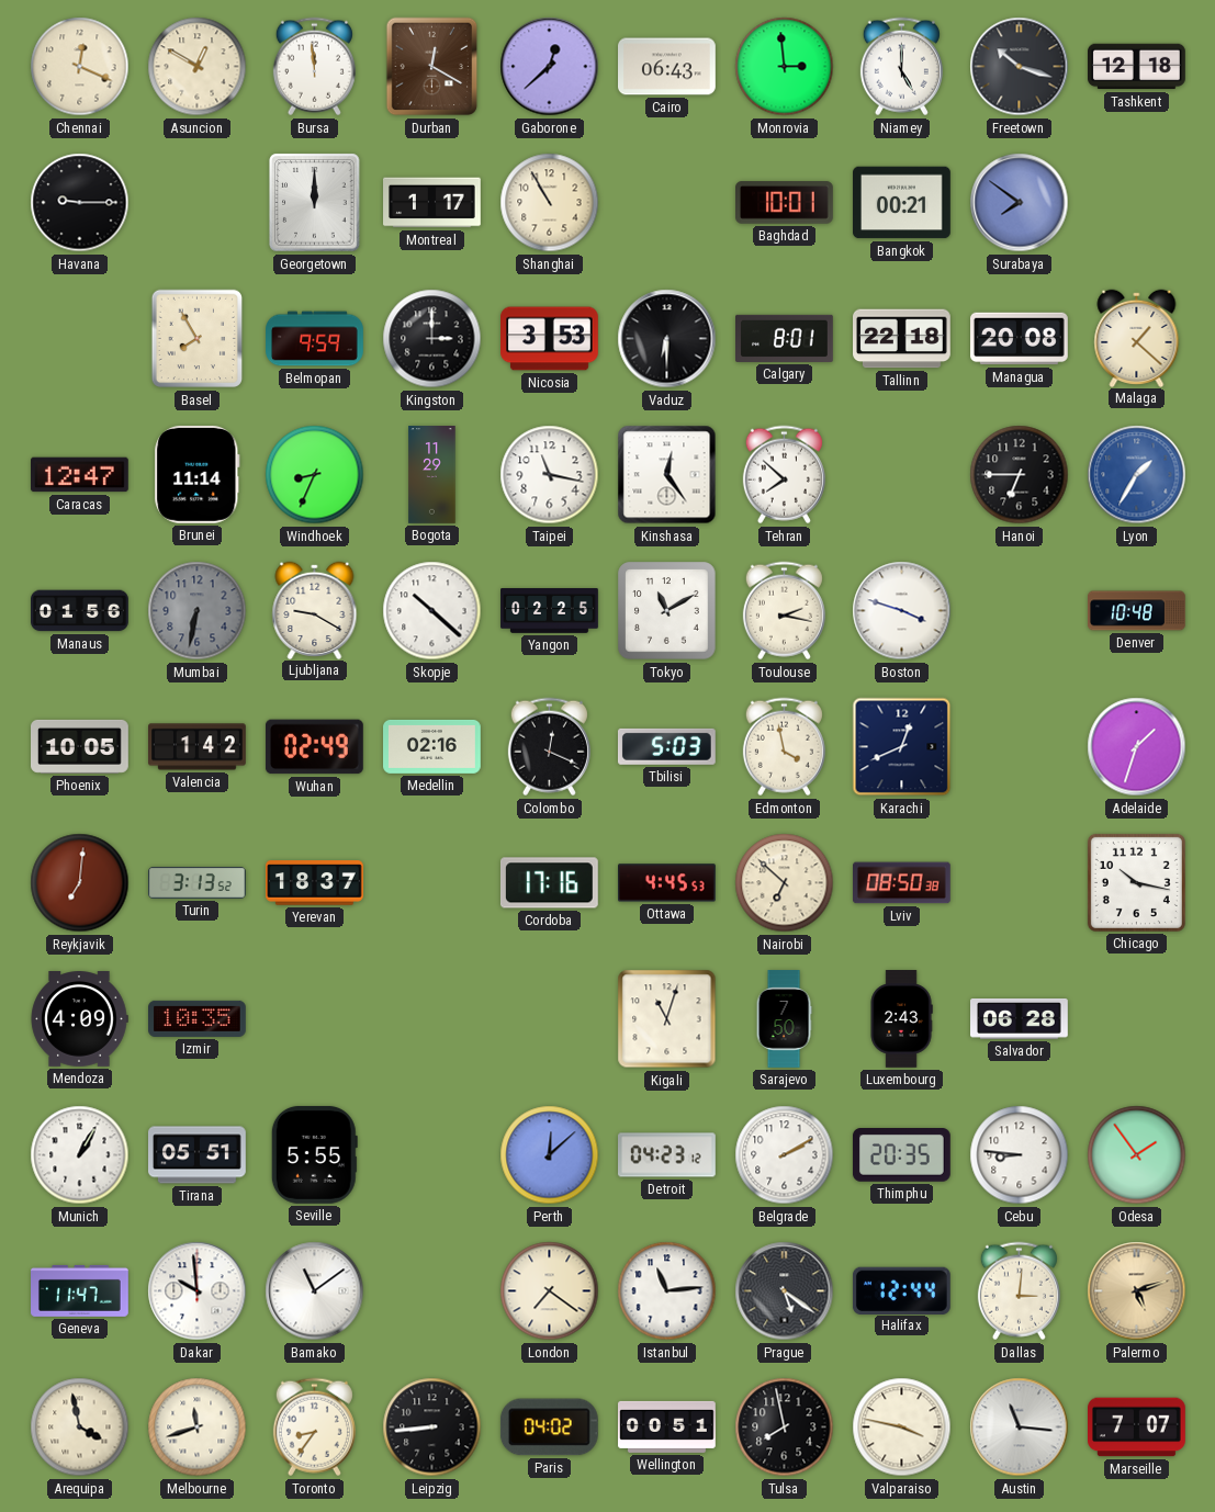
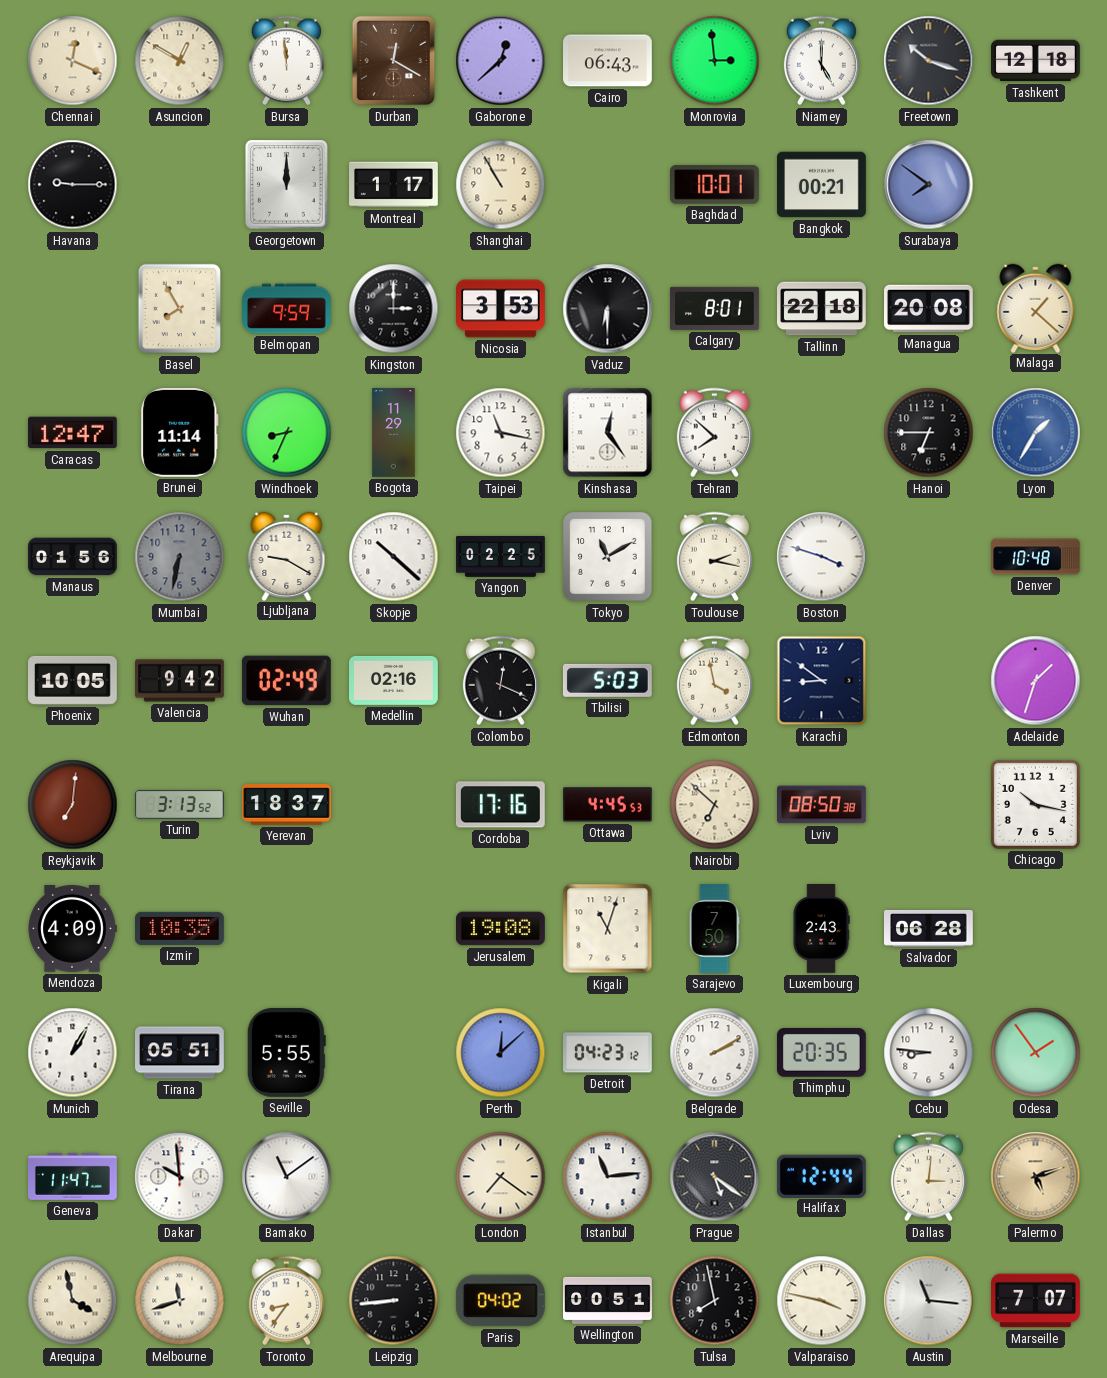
Valencia: 1:42 -> 9:42 (180, 681)
Karachi: 12:41 -> 8:51 (822, 681)
Jerusalem: none -> 19:08 (501, 929)
